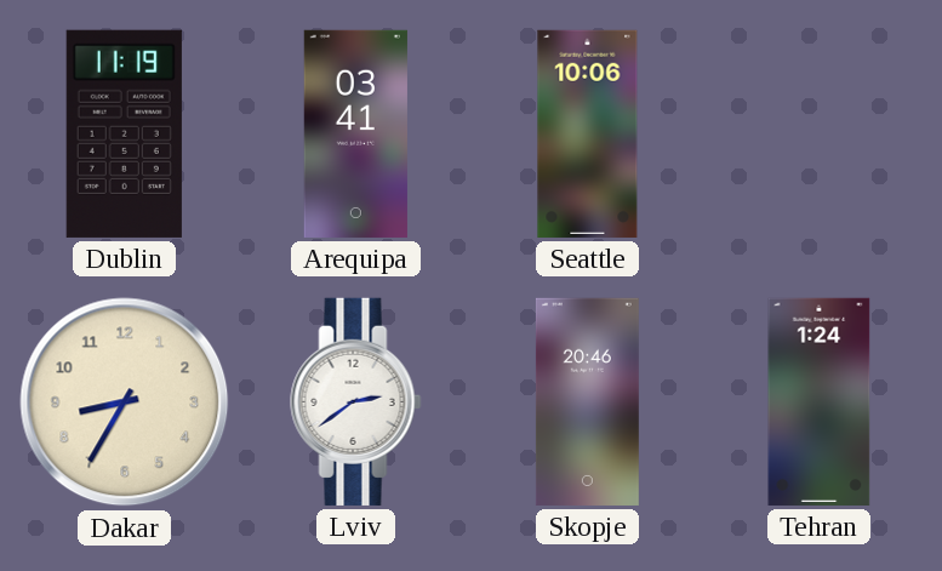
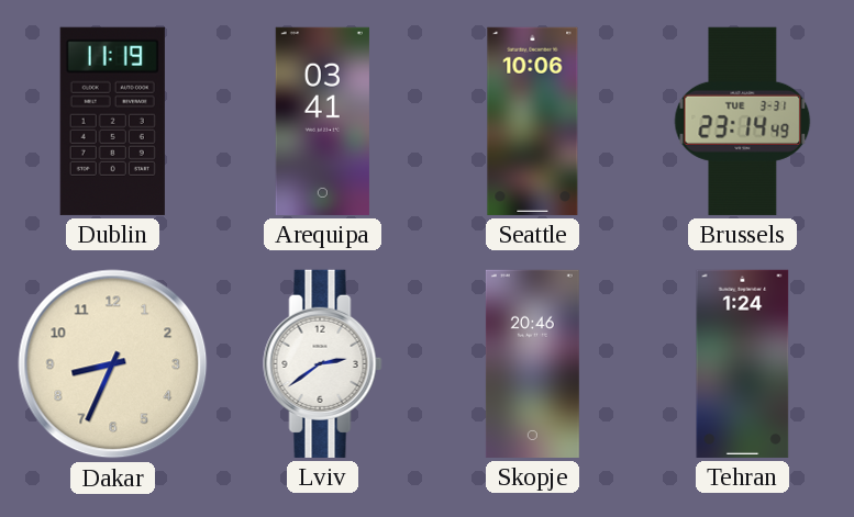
Brussels: none -> 23:14 (743, 121)
Dakar: 8:35 -> 8:34 (113, 364)
